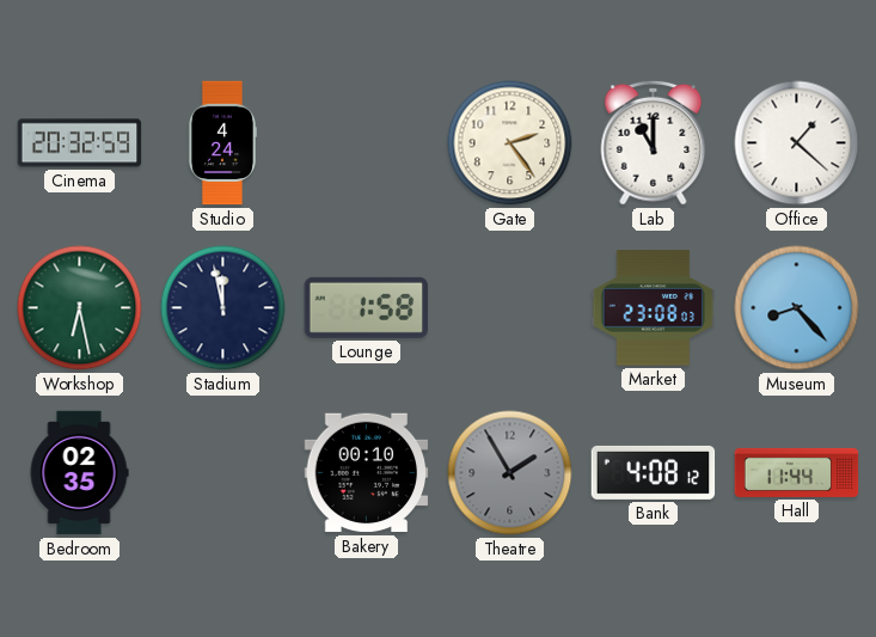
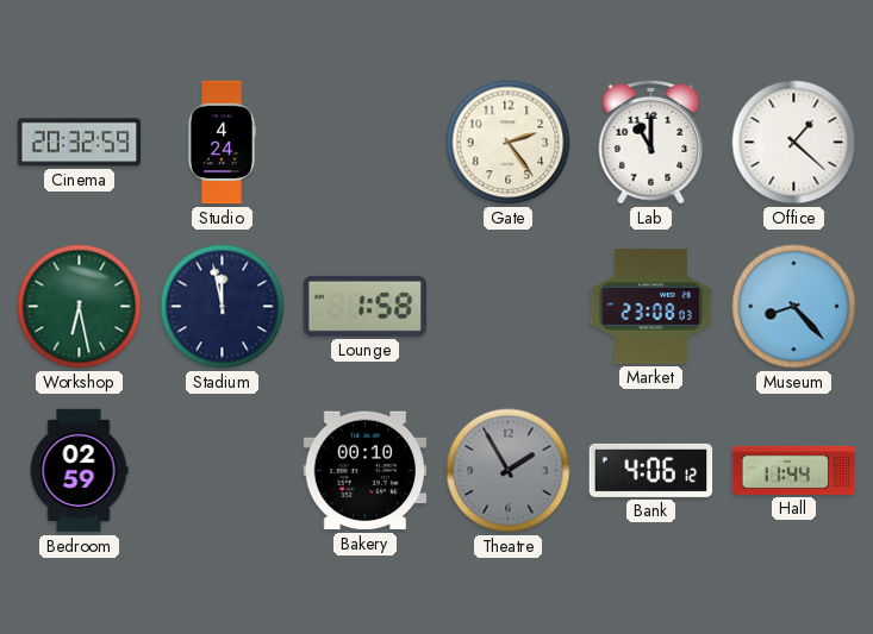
Bedroom: 02:35 -> 02:59 (79, 471)
Bank: 4:08 -> 4:06 (651, 470)
